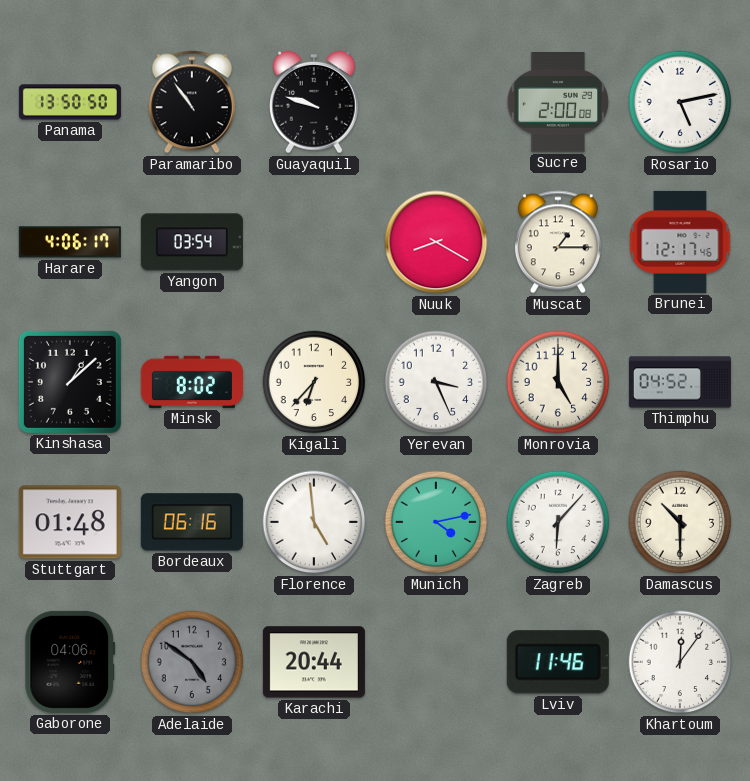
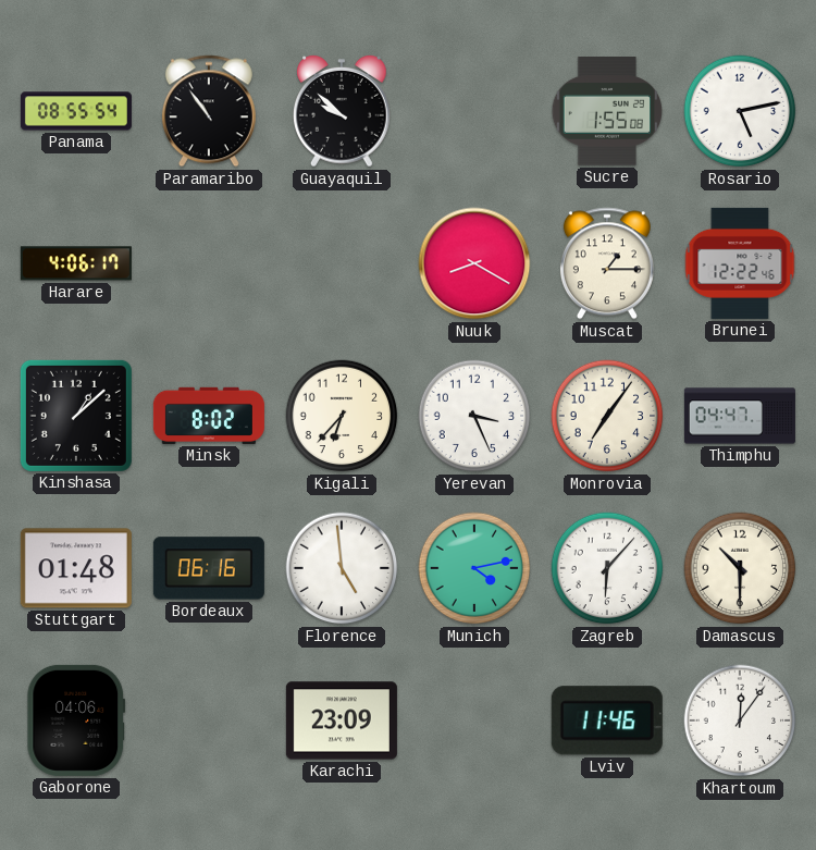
Panama: 13:50 -> 08:55 (76, 111)
Guayaquil: 9:48 -> 9:52 (343, 111)
Sucre: 2:00 -> 1:55 (607, 112)
Yangon: 03:54 -> none (192, 242)
Brunei: 12:17 -> 12:22 (740, 263)
Monrovia: 5:00 -> 7:06 (607, 416)
Thimphu: 04:52 -> 04:47 (740, 416)
Adelaide: 4:51 -> none (192, 662)
Karachi: 20:44 -> 23:09 (342, 720)
